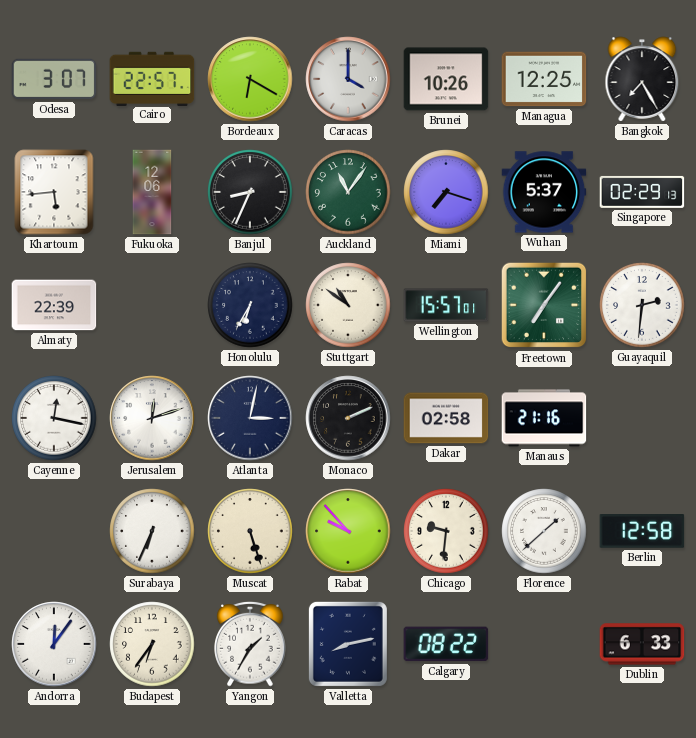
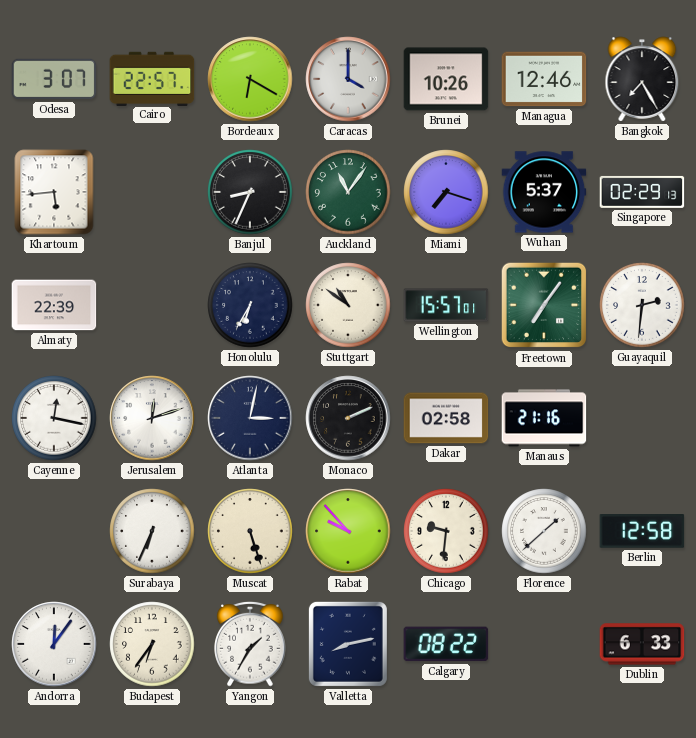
Managua: 12:25 -> 12:46 (544, 79)
Fukuoka: 12:06 -> none (152, 192)
